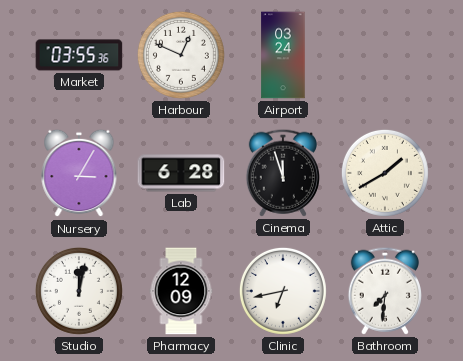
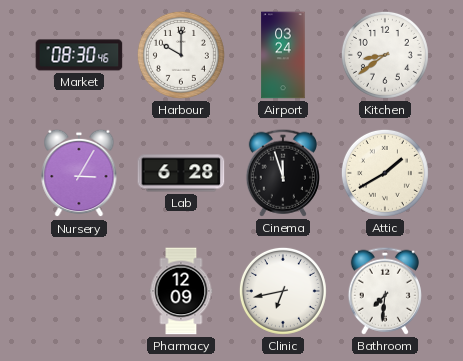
Market: 03:55 -> 08:30 (79, 55)
Harbour: 12:49 -> 10:00 (181, 55)
Kitchen: none -> 8:39 (385, 55)
Studio: 12:02 -> none (79, 291)
